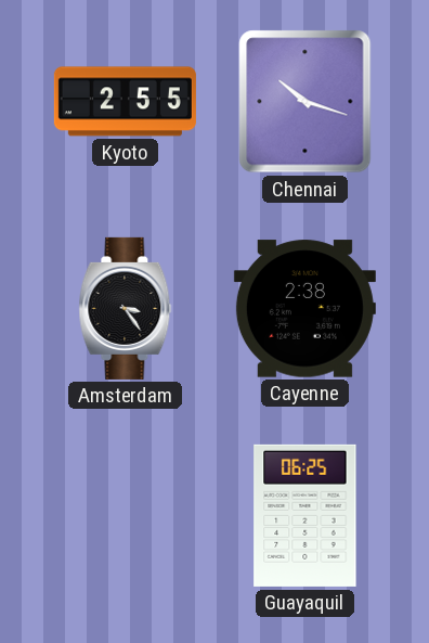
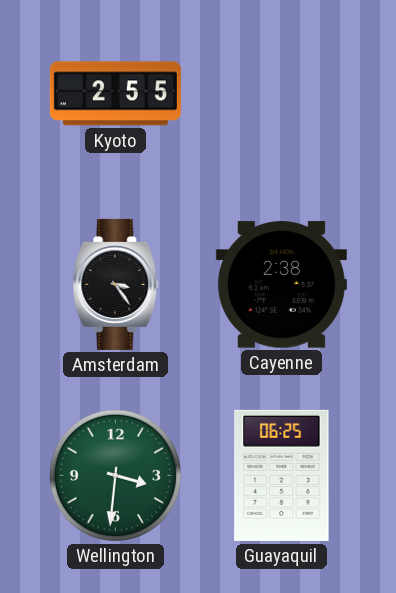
Chennai: 10:18 -> none (305, 102)
Wellington: none -> 3:31 (115, 475)
